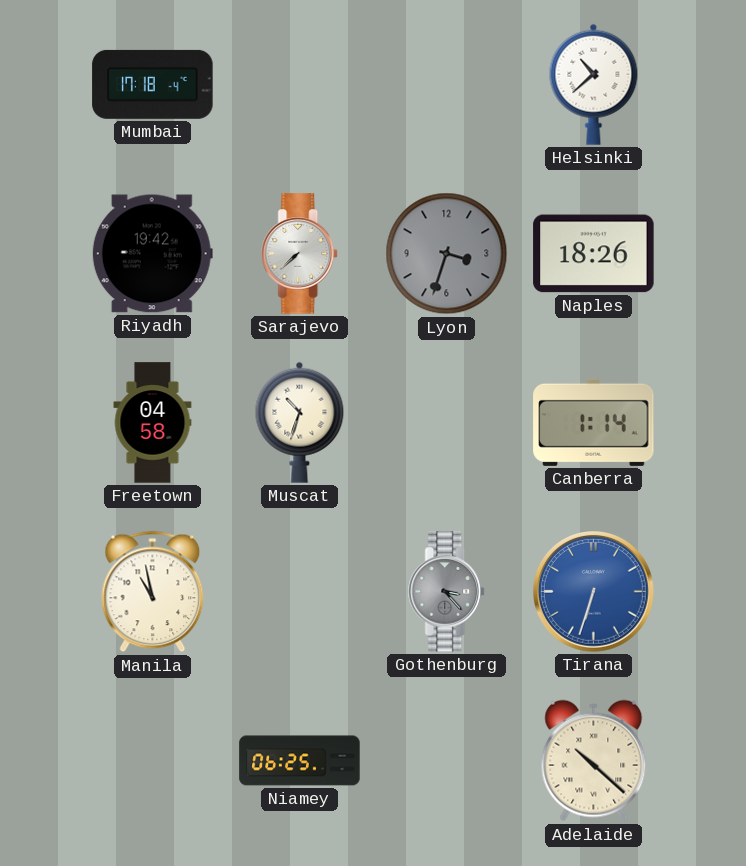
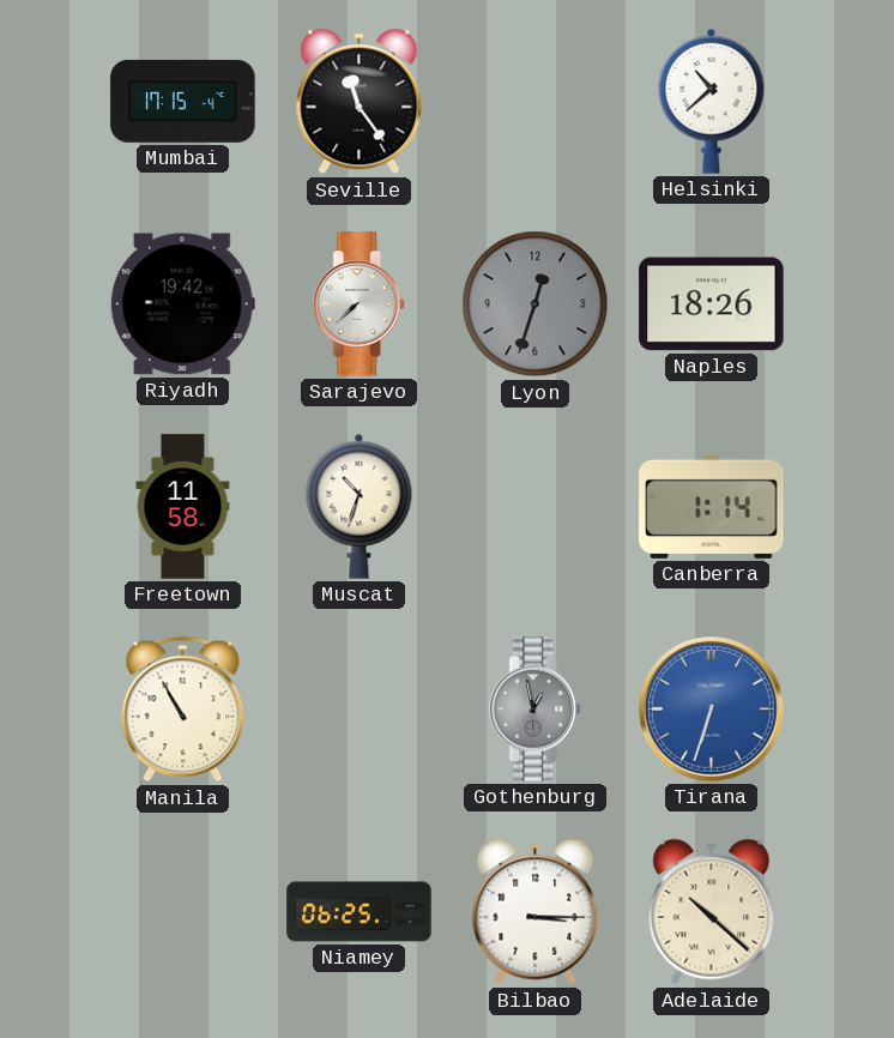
Mumbai: 17:18 -> 17:15 (183, 101)
Seville: none -> 11:24 (360, 102)
Lyon: 3:33 -> 12:33 (536, 304)
Freetown: 04:58 -> 11:58 (183, 507)
Manila: 10:58 -> 10:55 (183, 710)
Gothenburg: 3:23 -> 12:58 (536, 710)
Bilbao: none -> 3:15 (536, 912)
